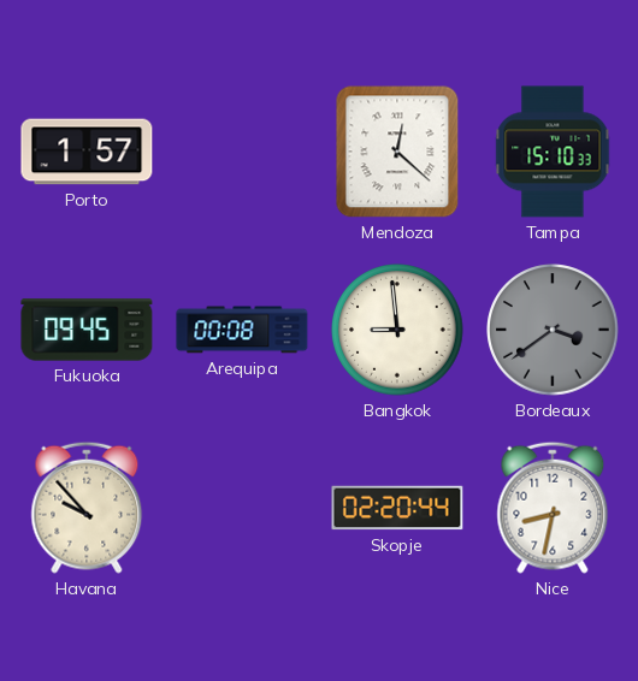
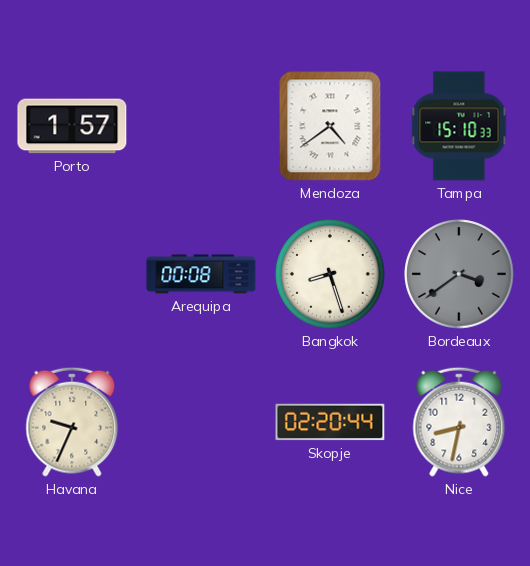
Mendoza: 12:22 -> 4:39 (330, 126)
Fukuoka: 09:45 -> none (87, 330)
Bangkok: 8:59 -> 8:27 (330, 274)
Havana: 9:53 -> 9:34 (72, 422)
